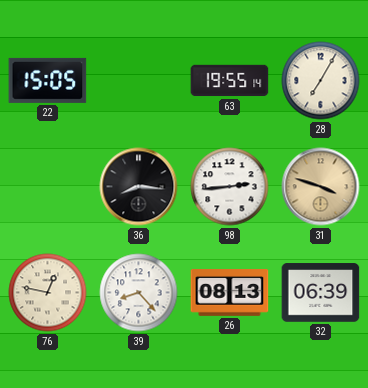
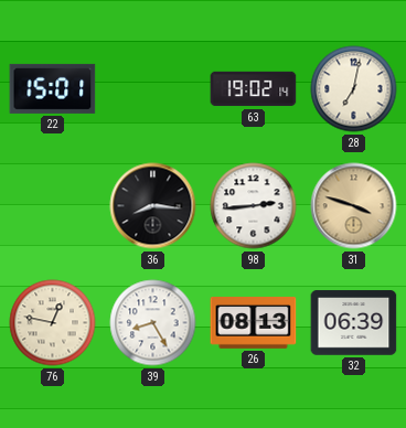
22: 15:05 -> 15:01 (53, 88)
63: 19:55 -> 19:02 (254, 89)
28: 7:05 -> 7:02 (354, 89)
39: 8:23 -> 8:25 (153, 323)
